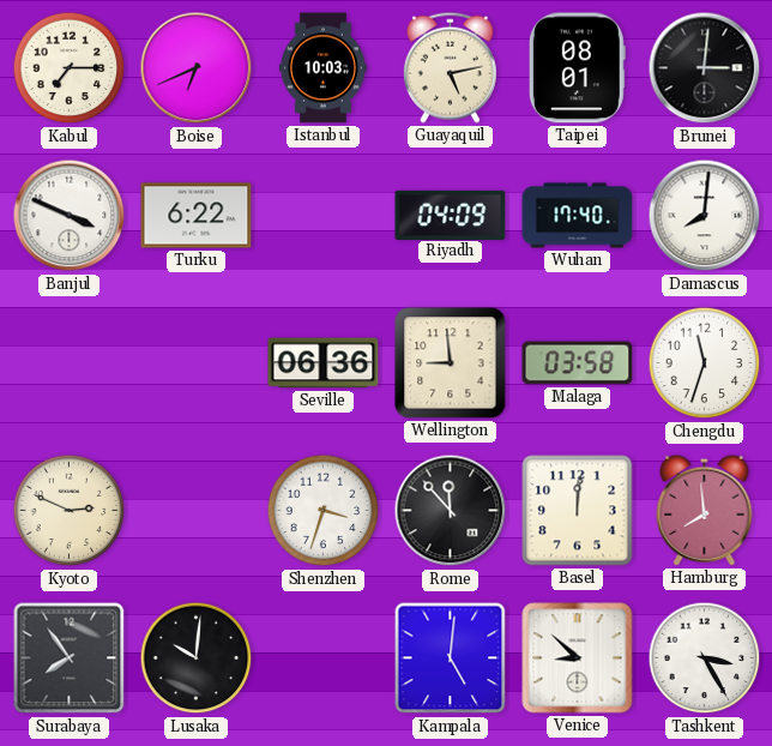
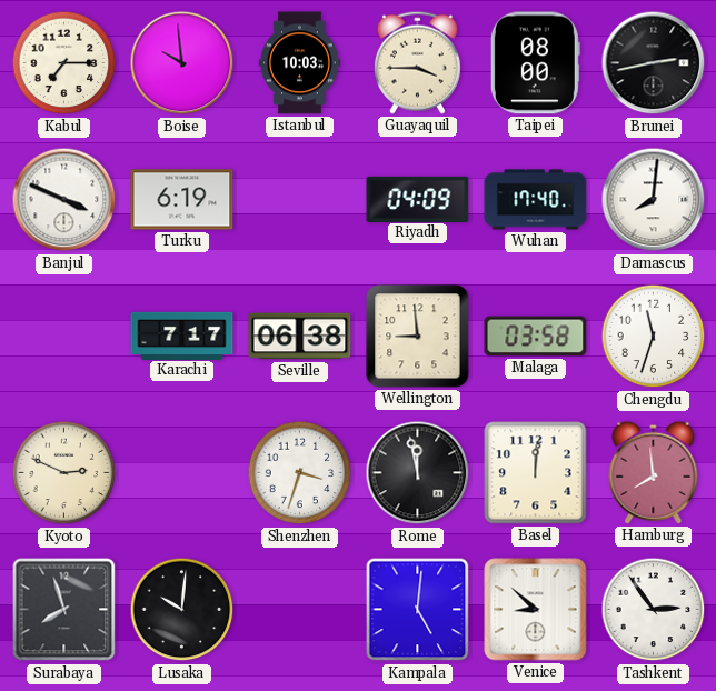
Boise: 6:41 -> 9:59 (182, 63)
Guayaquil: 5:13 -> 3:45 (417, 62)
Taipei: 08:01 -> 08:00 (535, 63)
Brunei: 3:01 -> 2:43 (654, 63)
Turku: 6:22 -> 6:19 (182, 200)
Karachi: none -> 7:17 (182, 336)
Seville: 06:36 -> 06:38 (300, 337)
Rome: 11:53 -> 11:58 (418, 473)
Surabaya: 7:54 -> 7:57 (64, 610)
Tashkent: 3:25 -> 2:54 (654, 610)
